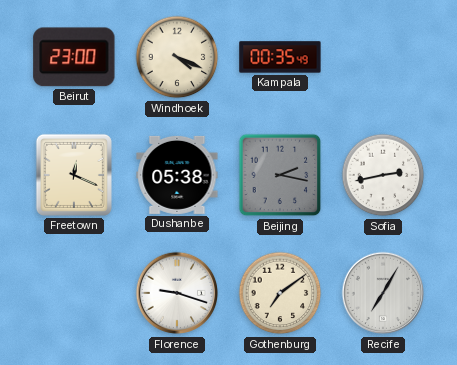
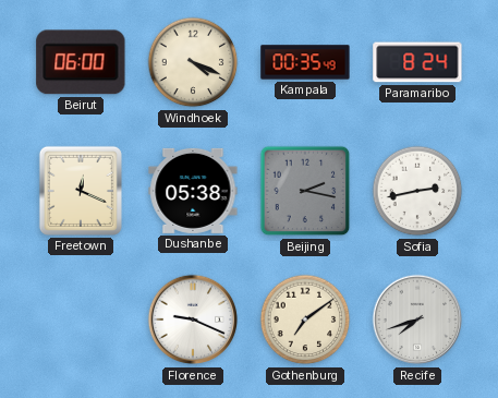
Beirut: 23:00 -> 06:00 (81, 62)
Paramaribo: none -> 8:24 (417, 62)
Florence: 9:18 -> 9:19 (193, 319)
Recife: 7:05 -> 7:42 (417, 319)
